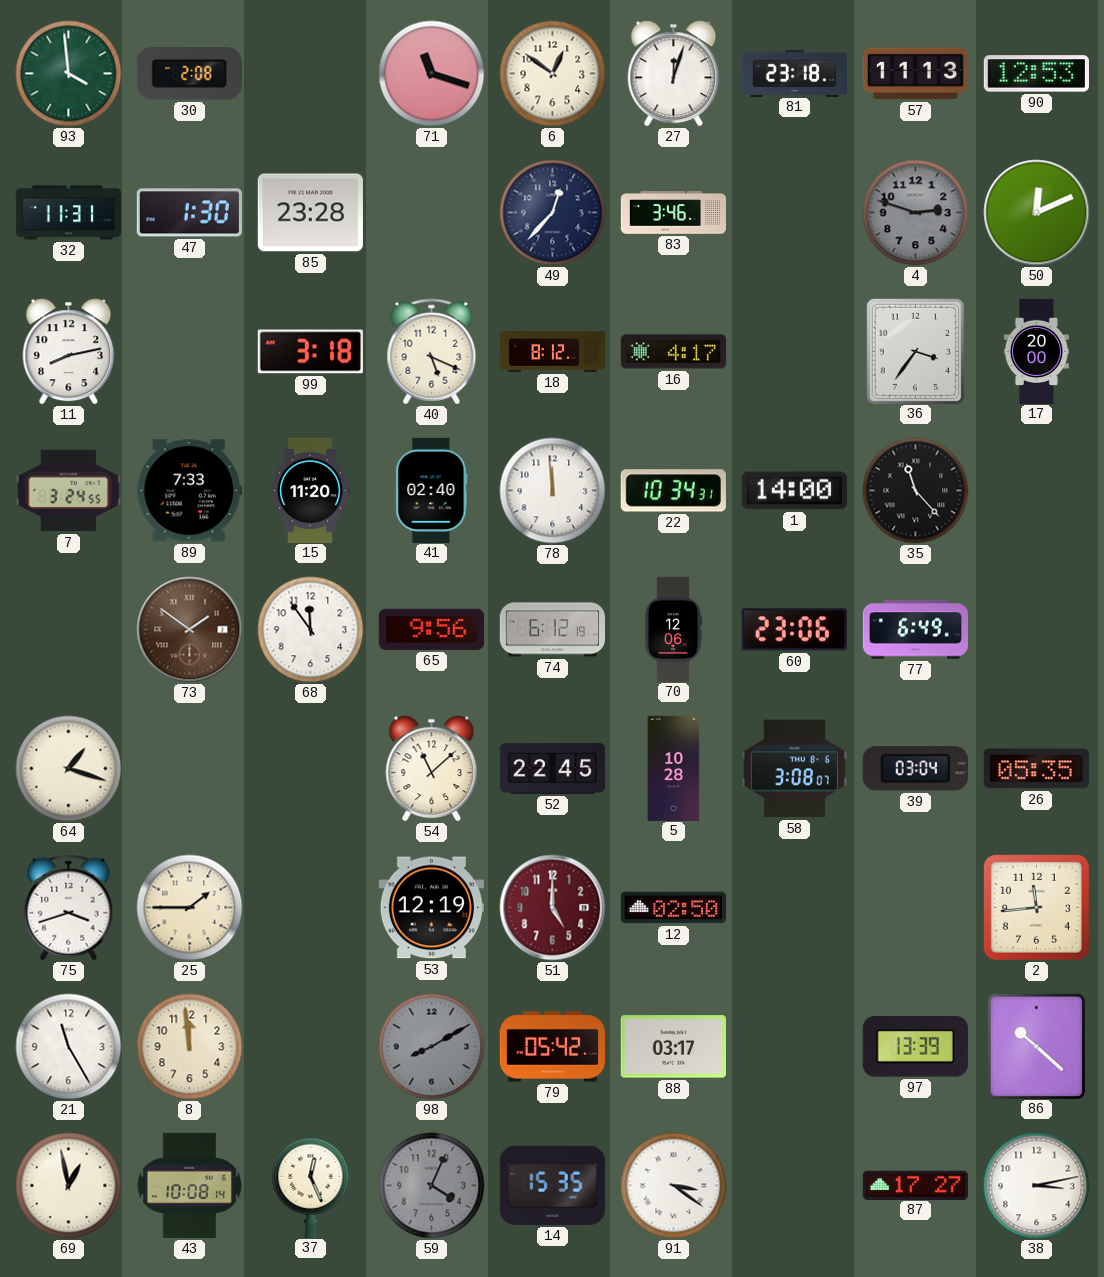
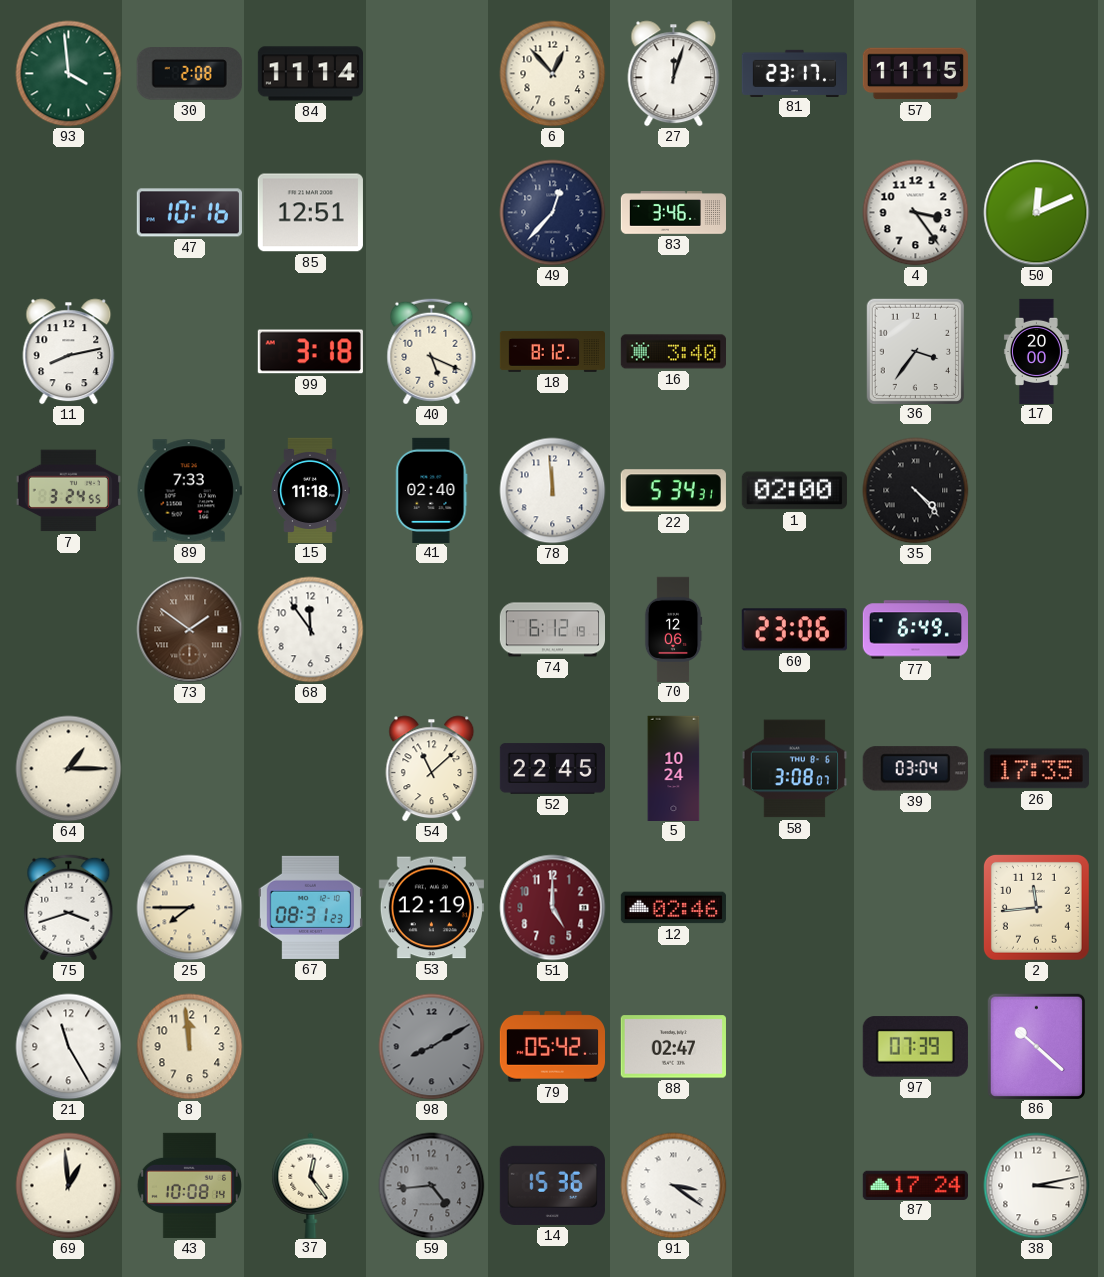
84: none -> 11:14 (310, 74)
71: 11:18 -> none (432, 74)
6: 12:51 -> 12:53 (553, 74)
81: 23:18 -> 23:17 (794, 73)
57: 11:13 -> 11:15 (915, 74)
90: 12:53 -> none (1036, 74)
32: 11:31 -> none (68, 213)
47: 1:30 -> 10:16 (189, 213)
85: 23:28 -> 12:51 (310, 213)
4: 2:48 -> 3:24 (916, 213)
4 dial: grey -> white (916, 213)
16: 4:17 -> 3:40 (673, 352)
15: 11:20 -> 11:18 (310, 490)
22: 10:34 -> 5:34 (673, 491)
1: 14:00 -> 02:00 (794, 491)
35: 11:23 -> 4:23 (916, 491)
65: 9:56 -> none (431, 629)
64: 1:18 -> 1:15 (69, 769)
5: 10:28 -> 10:24 (674, 768)
26: 05:35 -> 17:35 (1036, 769)
25: 1:45 -> 7:45 (190, 908)
67: none -> 08:31 (310, 907)
12: 02:50 -> 02:46 (673, 908)
88: 03:17 -> 02:47 (673, 1047)
97: 13:39 -> 07:39 (915, 1047)
69: 12:58 -> 12:59 (69, 1186)
37: 12:26 -> 12:24 (311, 1185)
59: 4:04 -> 4:44 (432, 1186)
14: 15:35 -> 15:36 (552, 1185)
87: 17:27 -> 17:24 (915, 1185)
